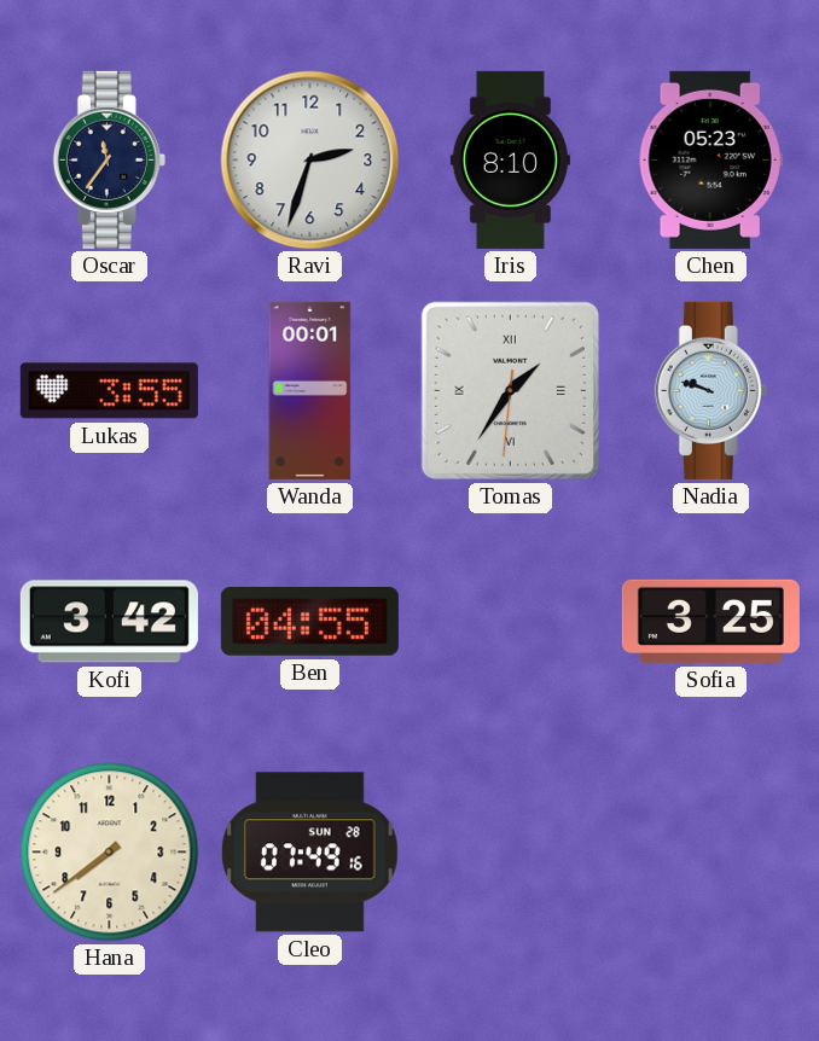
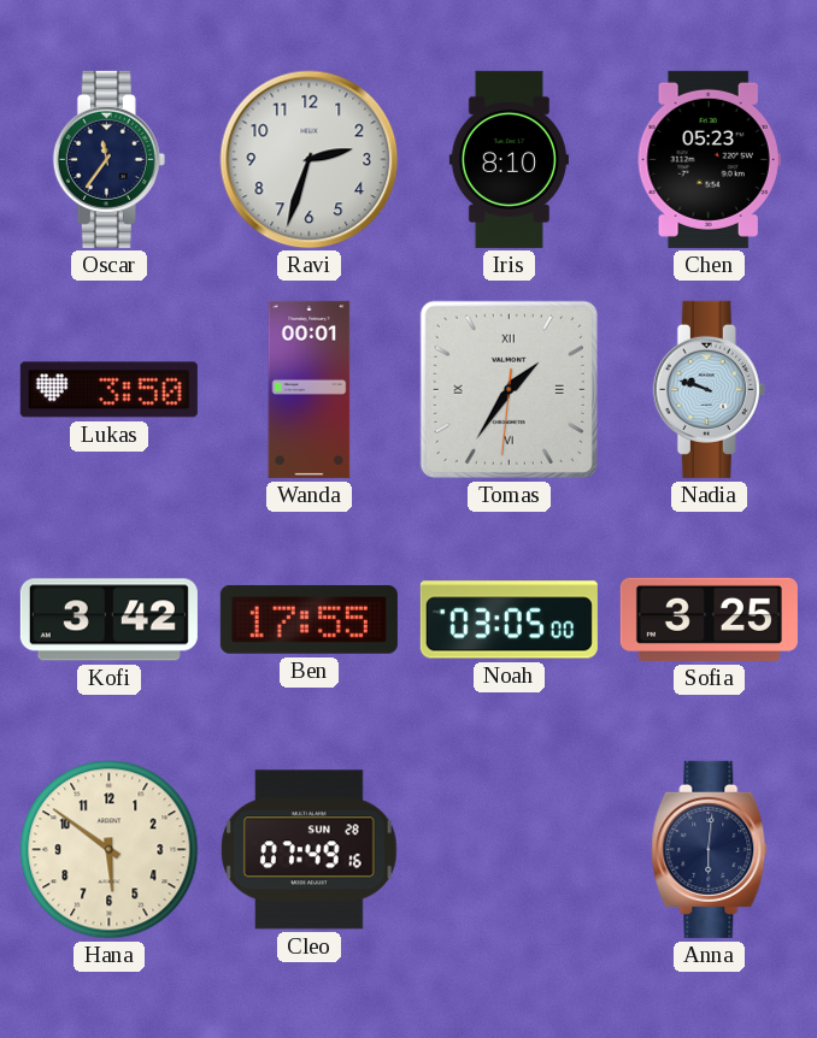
Lukas: 3:55 -> 3:50 (108, 390)
Ben: 04:55 -> 17:55 (308, 619)
Noah: none -> 03:05 (509, 620)
Hana: 7:39 -> 5:51 (110, 850)
Anna: none -> 6:01 (710, 849)
